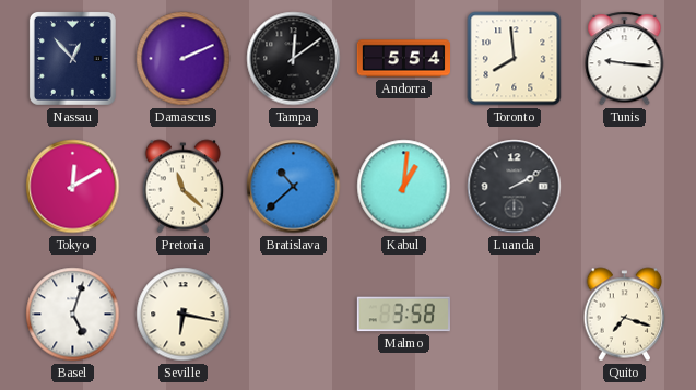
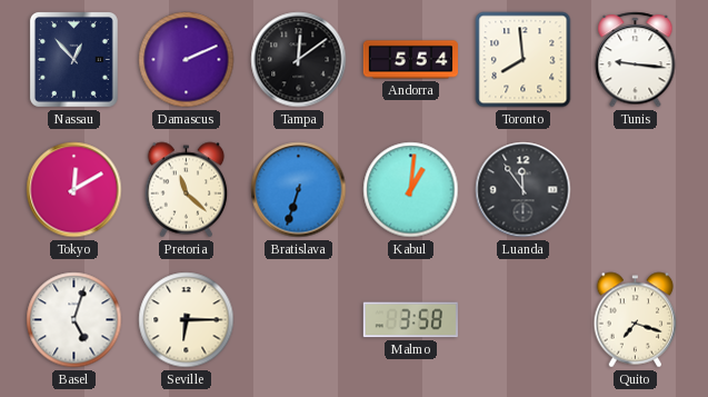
Bratislava: 10:38 -> 6:33 (299, 190)
Luanda: 2:10 -> 11:54 (523, 190)
Seville: 6:17 -> 6:15 (187, 320)
